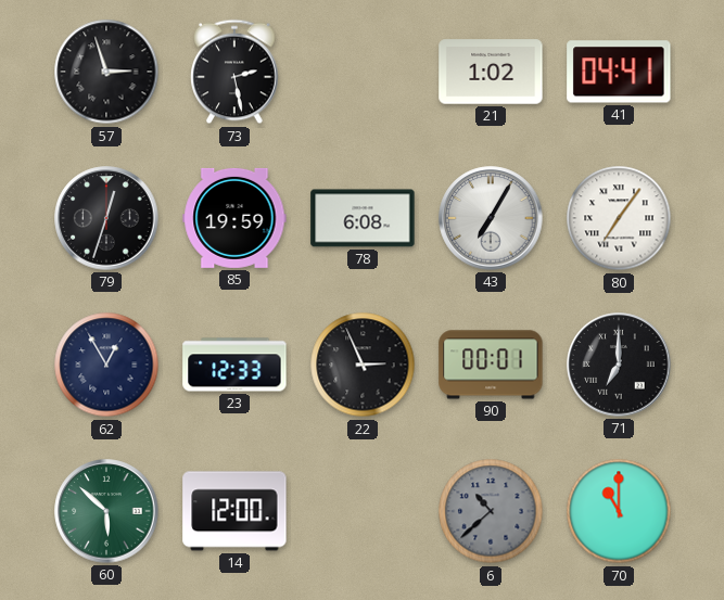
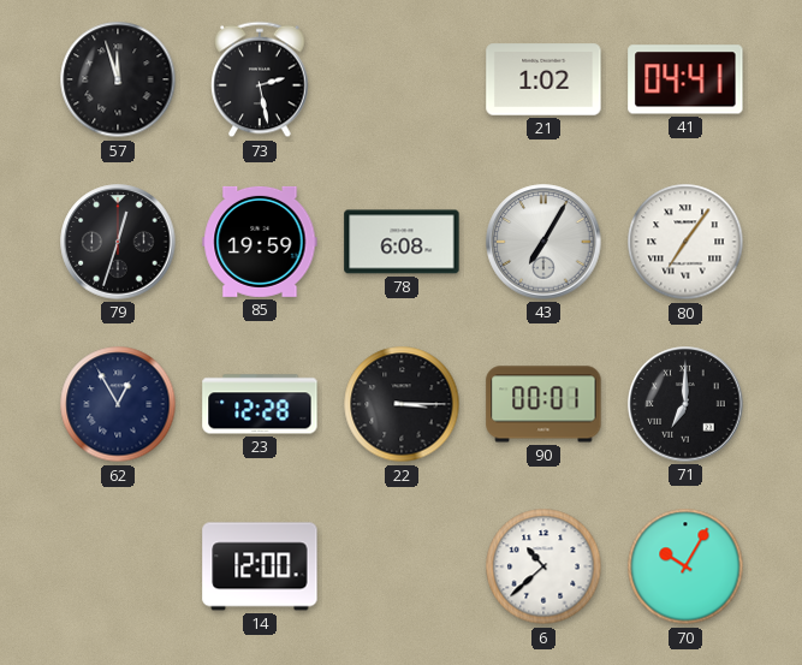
57: 2:57 -> 11:57 (118, 79)
23: 12:33 -> 12:28 (260, 404)
22: 2:56 -> 3:15 (402, 404)
60: 5:52 -> none (106, 511)
6 dial: grey -> white (543, 566)
70: 11:00 -> 10:05 (685, 566)
